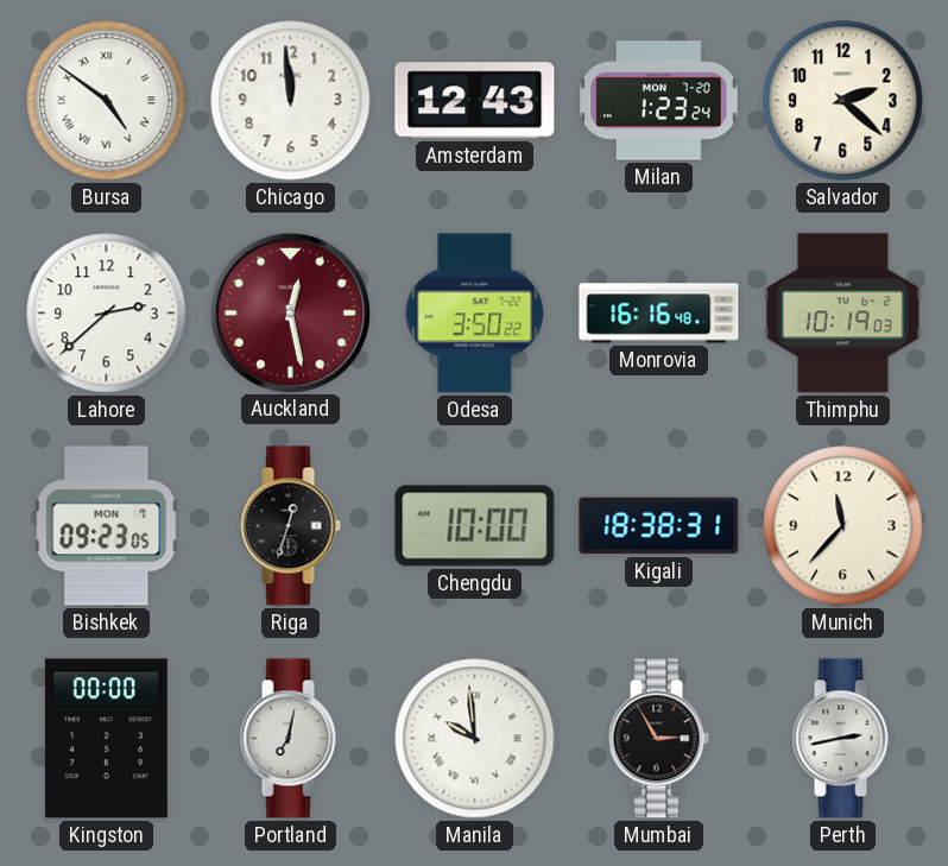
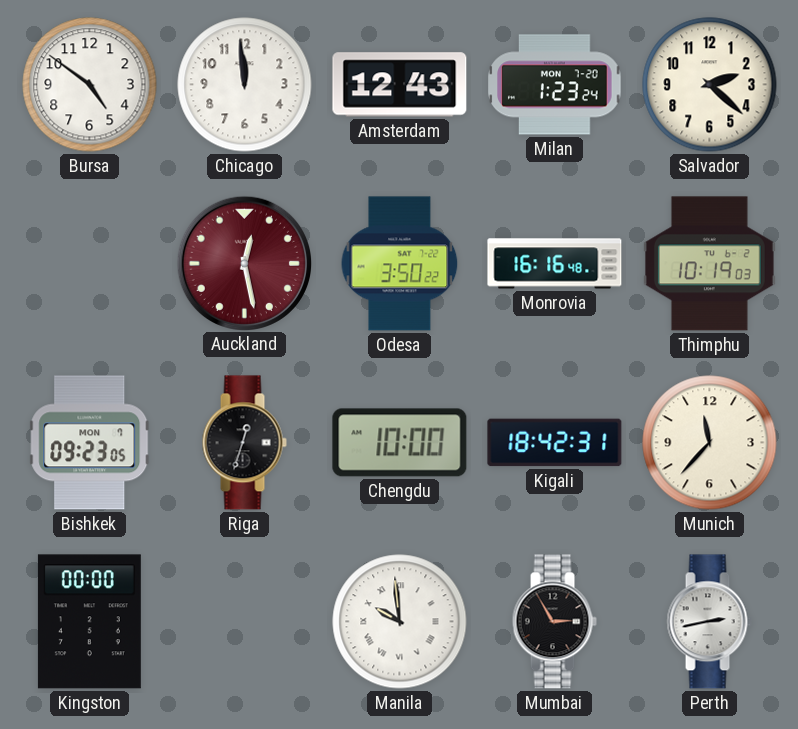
Bursa numerals: Roman -> Arabic (90, 85)
Lahore: 2:38 -> none (107, 314)
Kigali: 18:38 -> 18:42 (555, 443)
Portland: 7:02 -> none (290, 739)
